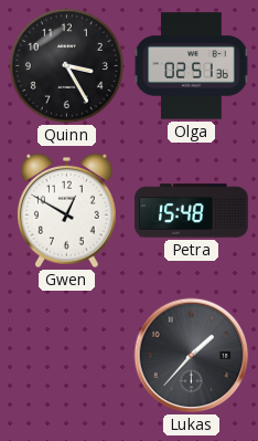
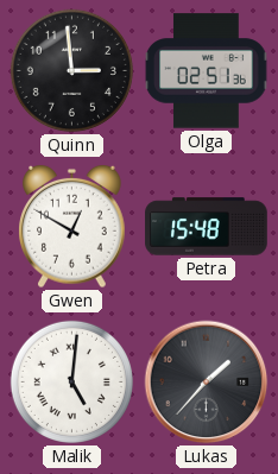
Quinn: 3:25 -> 2:59 (71, 70)
Malik: none -> 5:01 (71, 381)
